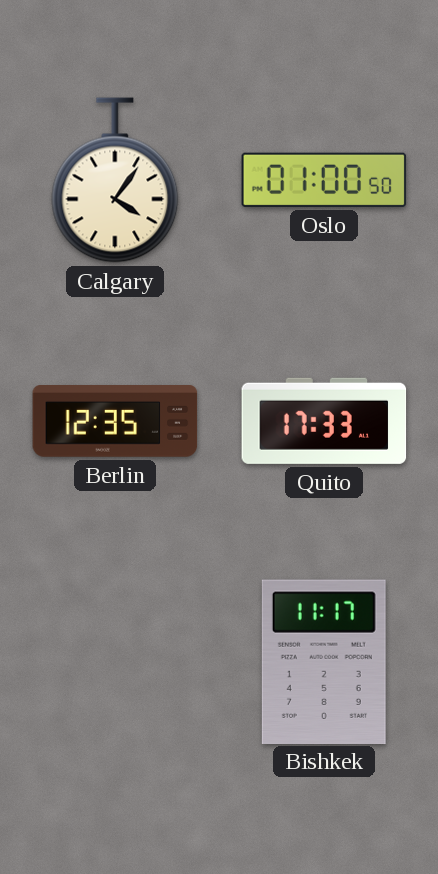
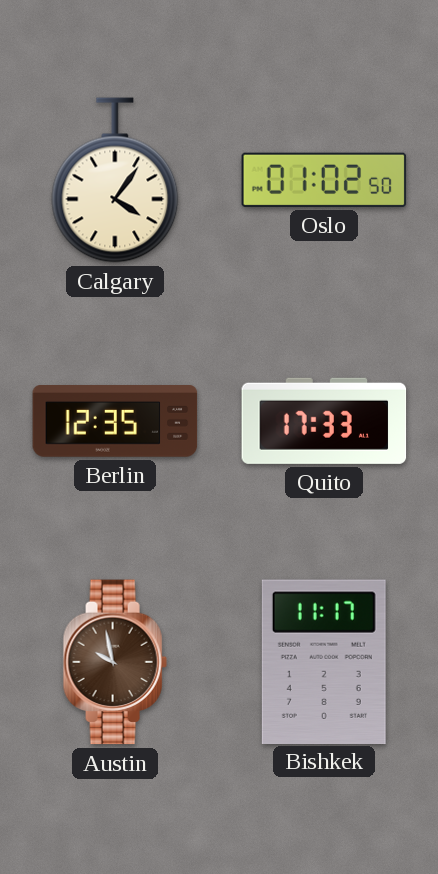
Oslo: 01:00 -> 01:02 (324, 180)
Austin: none -> 9:58 (115, 662)
